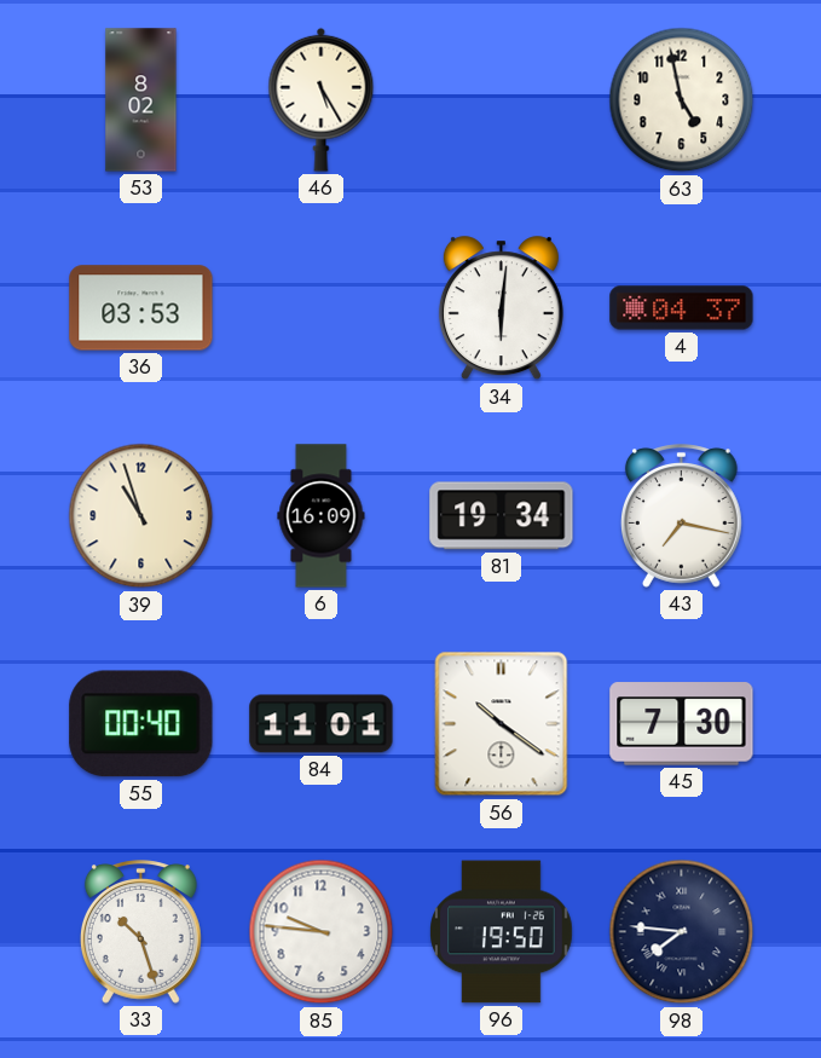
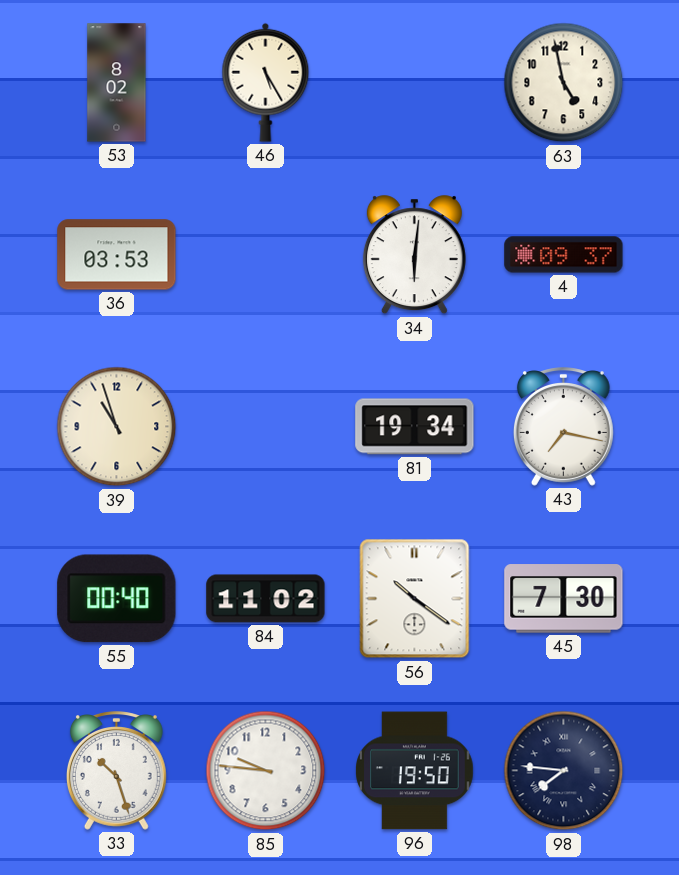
4: 04:37 -> 09:37 (564, 255)
6: 16:09 -> none (322, 516)
84: 11:01 -> 11:02 (266, 599)
